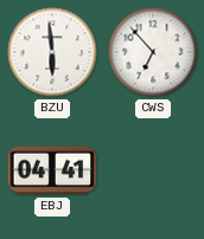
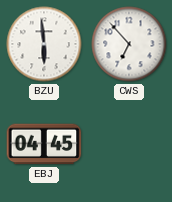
EBJ: 04:41 -> 04:45 (44, 144)
